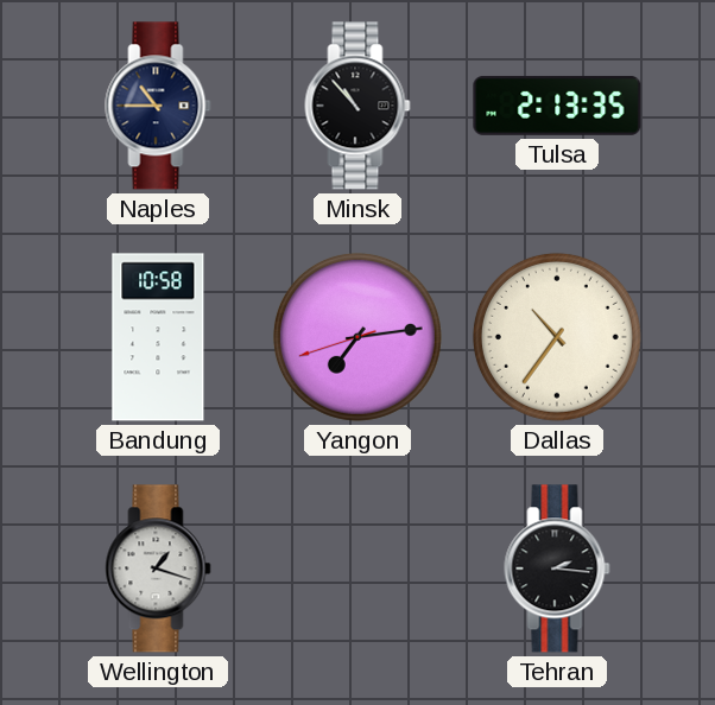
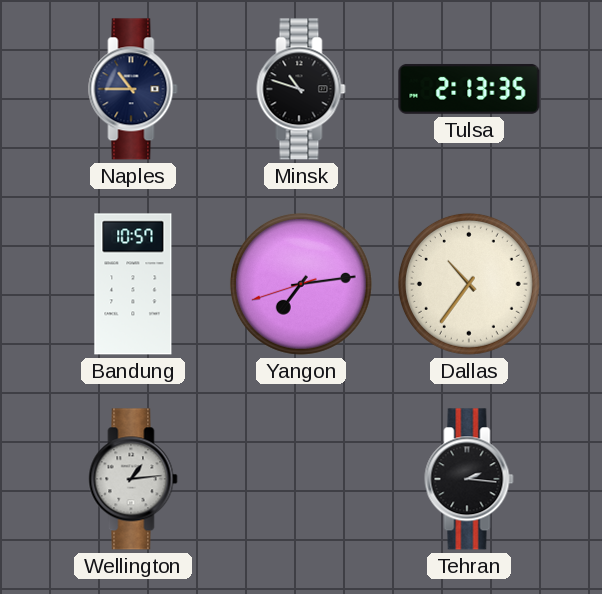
Minsk: 10:53 -> 10:48 (301, 89)
Bandung: 10:58 -> 10:57 (133, 284)
Wellington: 1:18 -> 1:14 (133, 479)
